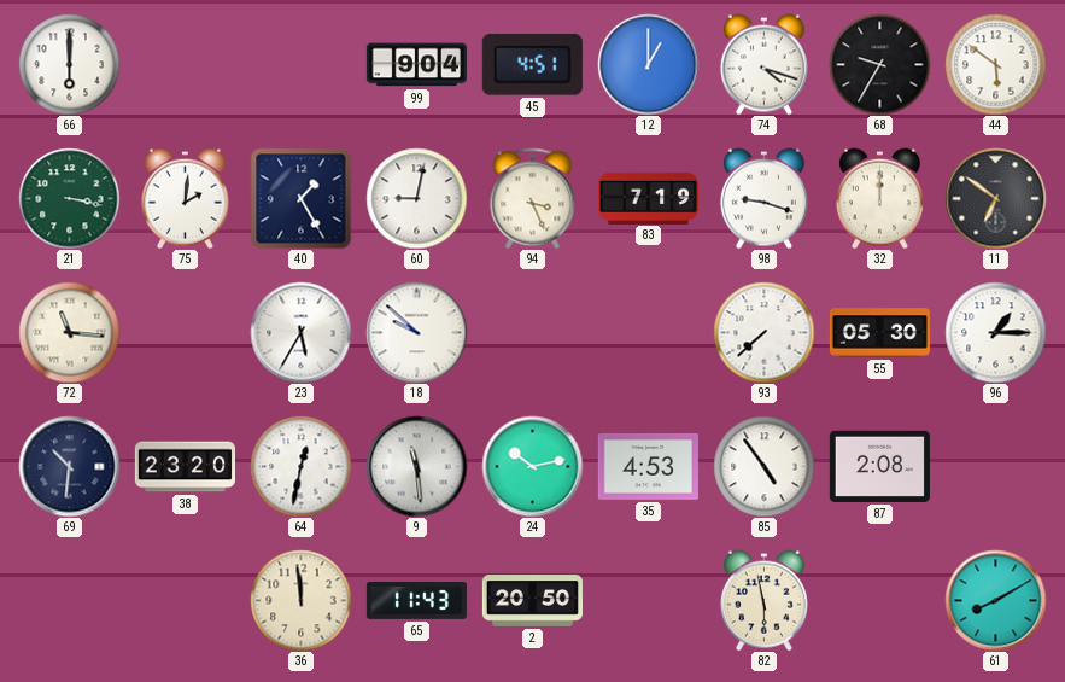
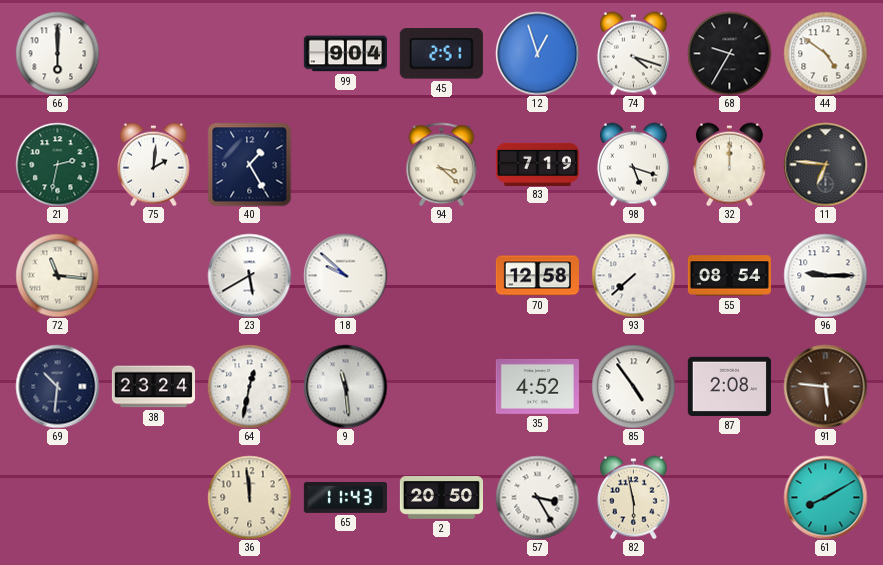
45: 4:51 -> 2:51 (441, 54)
12: 1:00 -> 12:57 (537, 53)
44: 5:51 -> 4:51 (825, 53)
21: 3:17 -> 2:32 (57, 164)
60: 9:02 -> none (416, 198)
94: 3:26 -> 3:22 (442, 164)
98: 9:18 -> 5:18 (633, 164)
11: 6:51 -> 6:46 (825, 164)
23: 5:35 -> 5:40 (249, 275)
70: none -> 12:58 (537, 276)
55: 05:30 -> 08:54 (729, 276)
96: 1:15 -> 9:15 (825, 275)
38: 23:20 -> 23:24 (153, 387)
24: 10:13 -> none (532, 466)
35: 4:53 -> 4:52 (537, 387)
91: none -> 5:46 (825, 386)
57: none -> 3:25 (537, 497)
